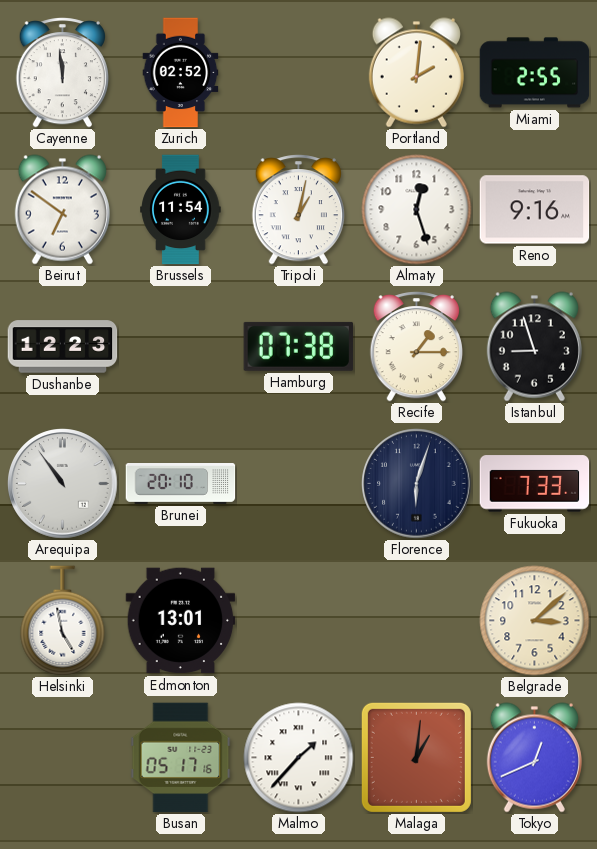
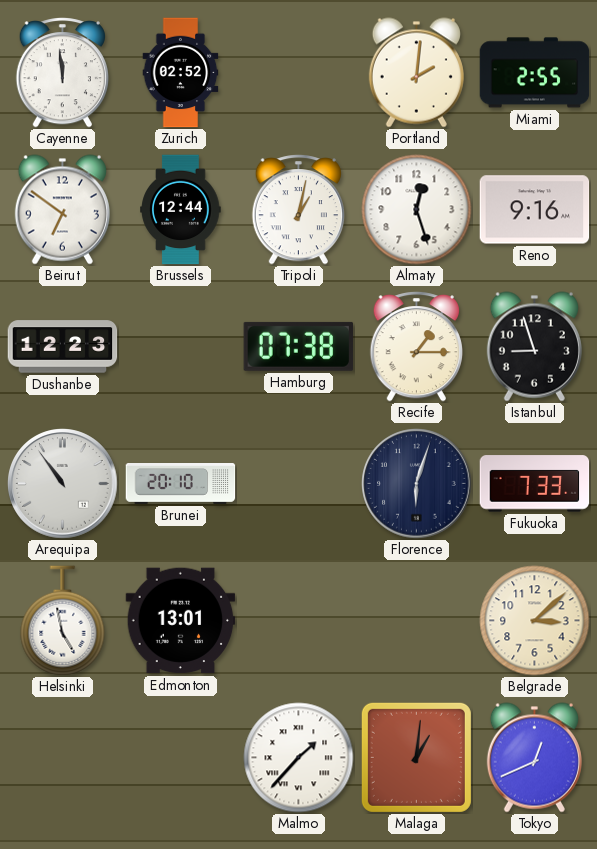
Brussels: 11:54 -> 12:44 (181, 210)
Busan: 05:17 -> none (181, 758)
